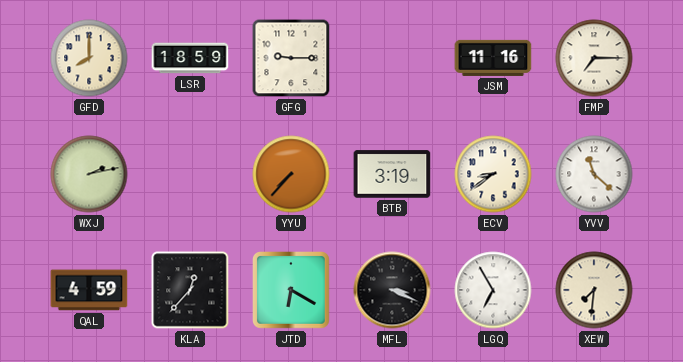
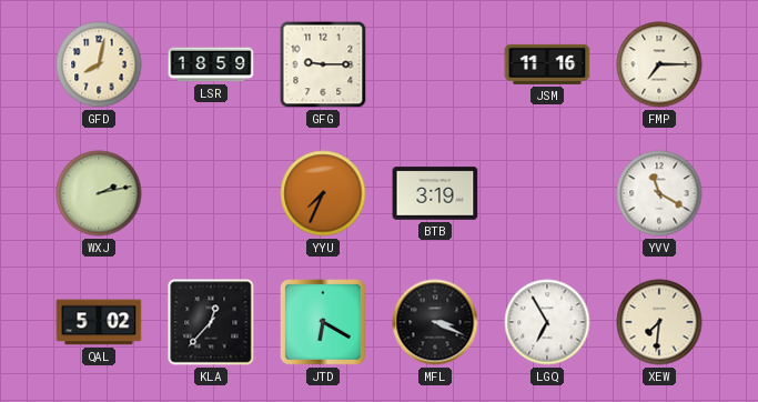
GFD: 8:00 -> 8:02 (99, 64)
YYU: 7:37 -> 7:34 (323, 193)
ECV: 8:39 -> none (493, 174)
YVV: 11:22 -> 11:20 (659, 193)
QAL: 4:59 -> 5:02 (99, 322)
